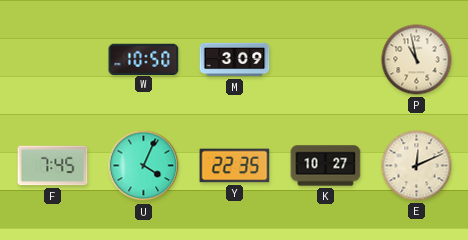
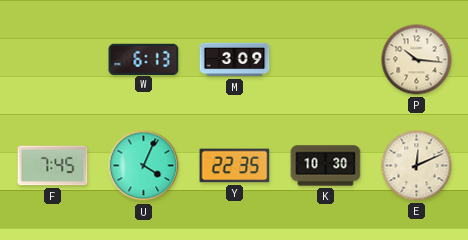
W: 10:50 -> 6:13 (144, 59)
P: 10:58 -> 10:16 (417, 60)
K: 10:27 -> 10:30 (326, 166)
